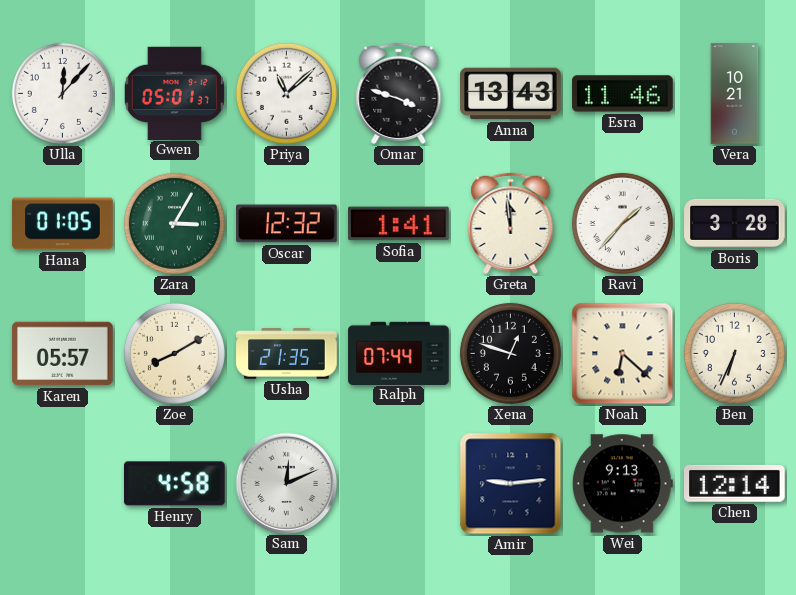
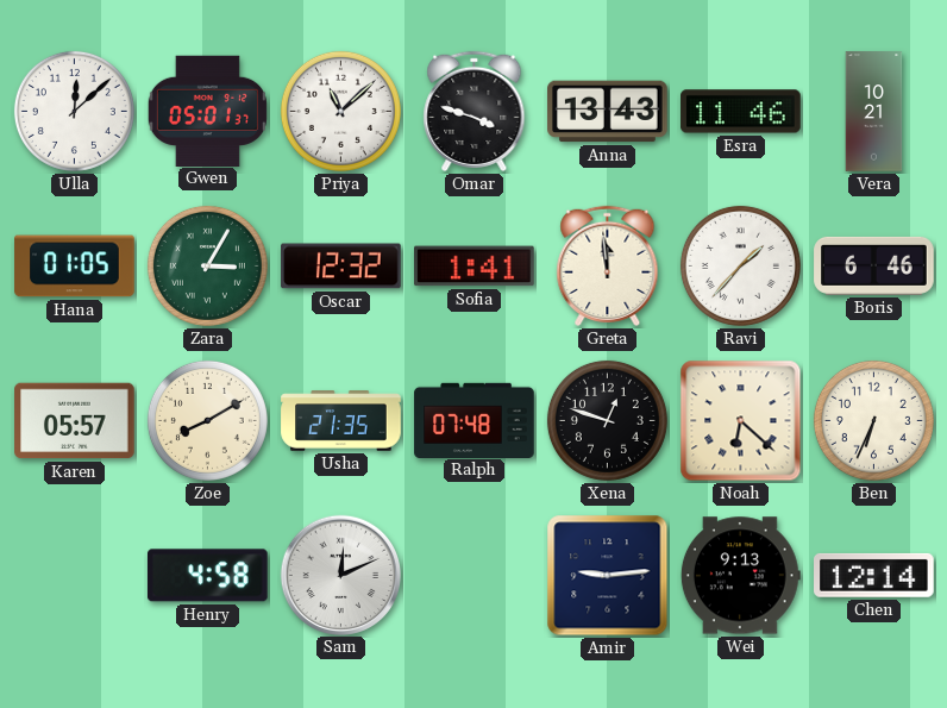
Ulla: 12:07 -> 12:08 (74, 111)
Boris: 3:28 -> 6:46 (874, 265)
Ralph: 07:44 -> 07:48 (475, 420)
